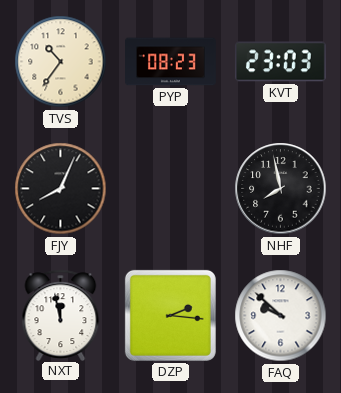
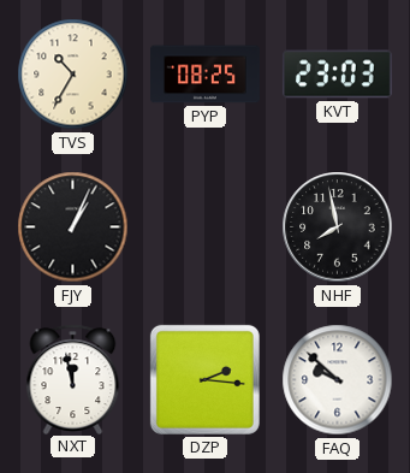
TVS: 10:36 -> 10:35 (73, 75)
PYP: 08:23 -> 08:25 (206, 75)
FJY: 8:04 -> 1:04 (73, 227)
